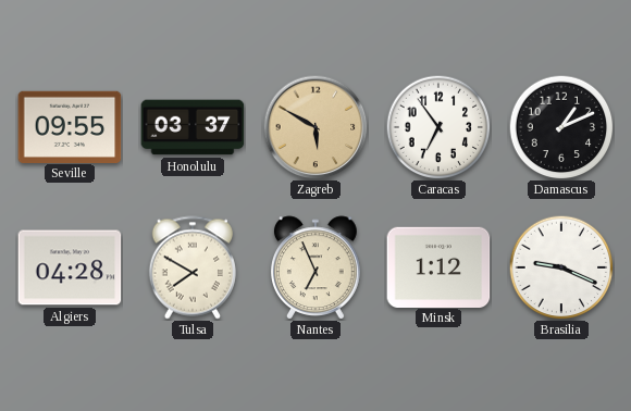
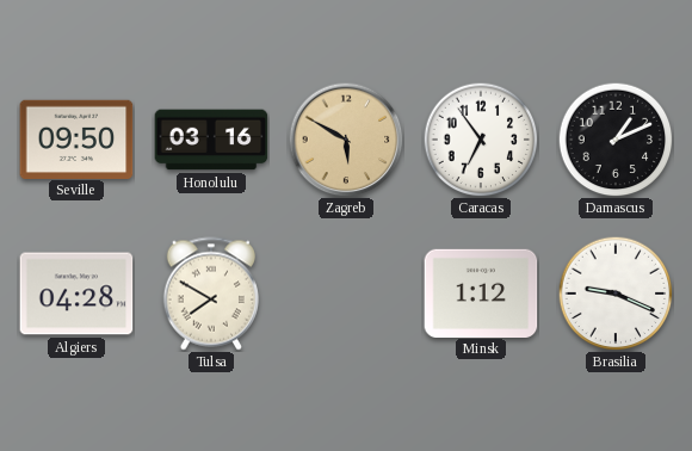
Seville: 09:55 -> 09:50 (76, 138)
Honolulu: 03:37 -> 03:16 (211, 140)
Nantes: 6:56 -> none (317, 267)
